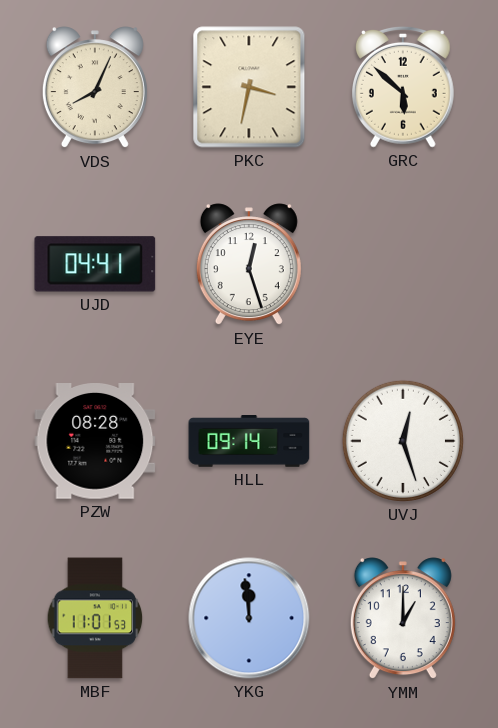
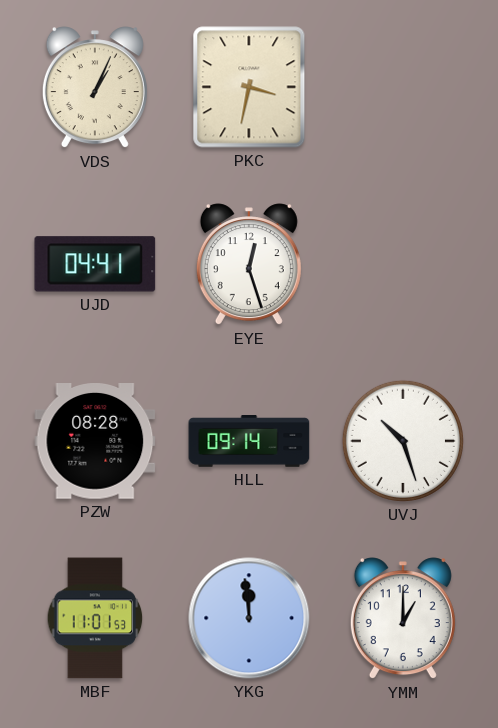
VDS: 8:04 -> 1:04 (95, 88)
GRC: 5:52 -> none (403, 87)
UVJ: 12:27 -> 10:27 (403, 441)
